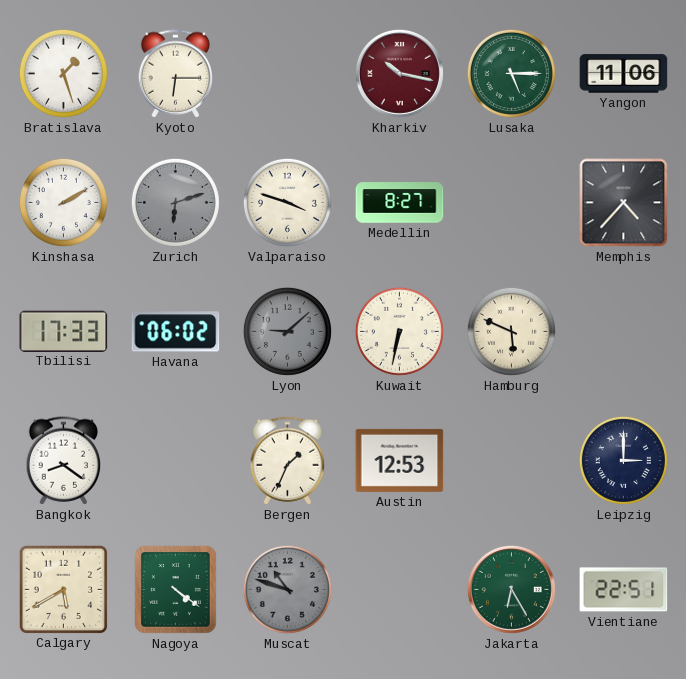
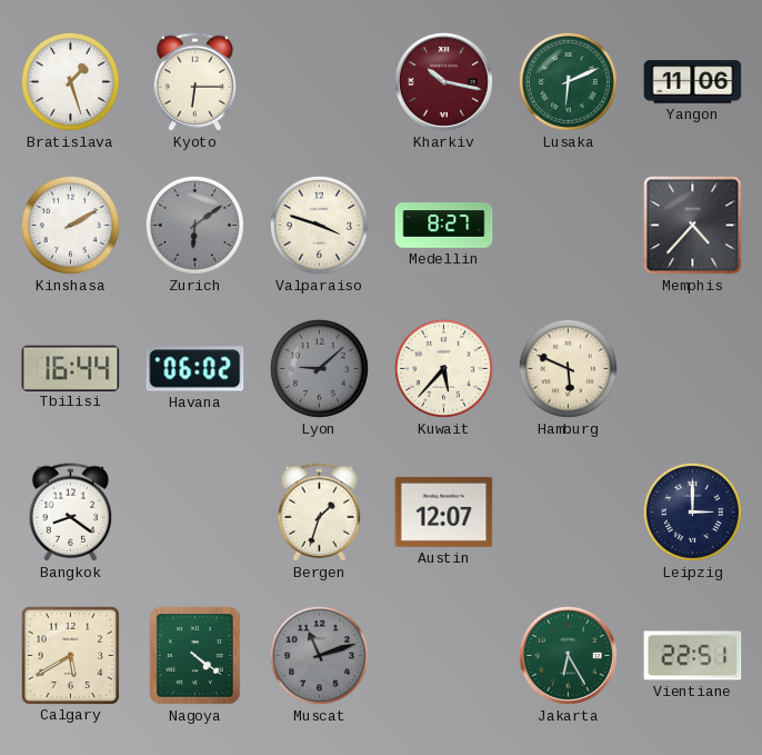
Lusaka: 5:15 -> 6:11 (568, 81)
Zurich: 6:12 -> 6:09 (194, 225)
Tbilisi: 17:33 -> 16:44 (71, 368)
Kuwait: 6:32 -> 5:37 (443, 368)
Bergen: 1:34 -> 1:33 (320, 513)
Austin: 12:53 -> 12:07 (444, 511)
Muscat: 10:48 -> 11:12 (319, 655)
